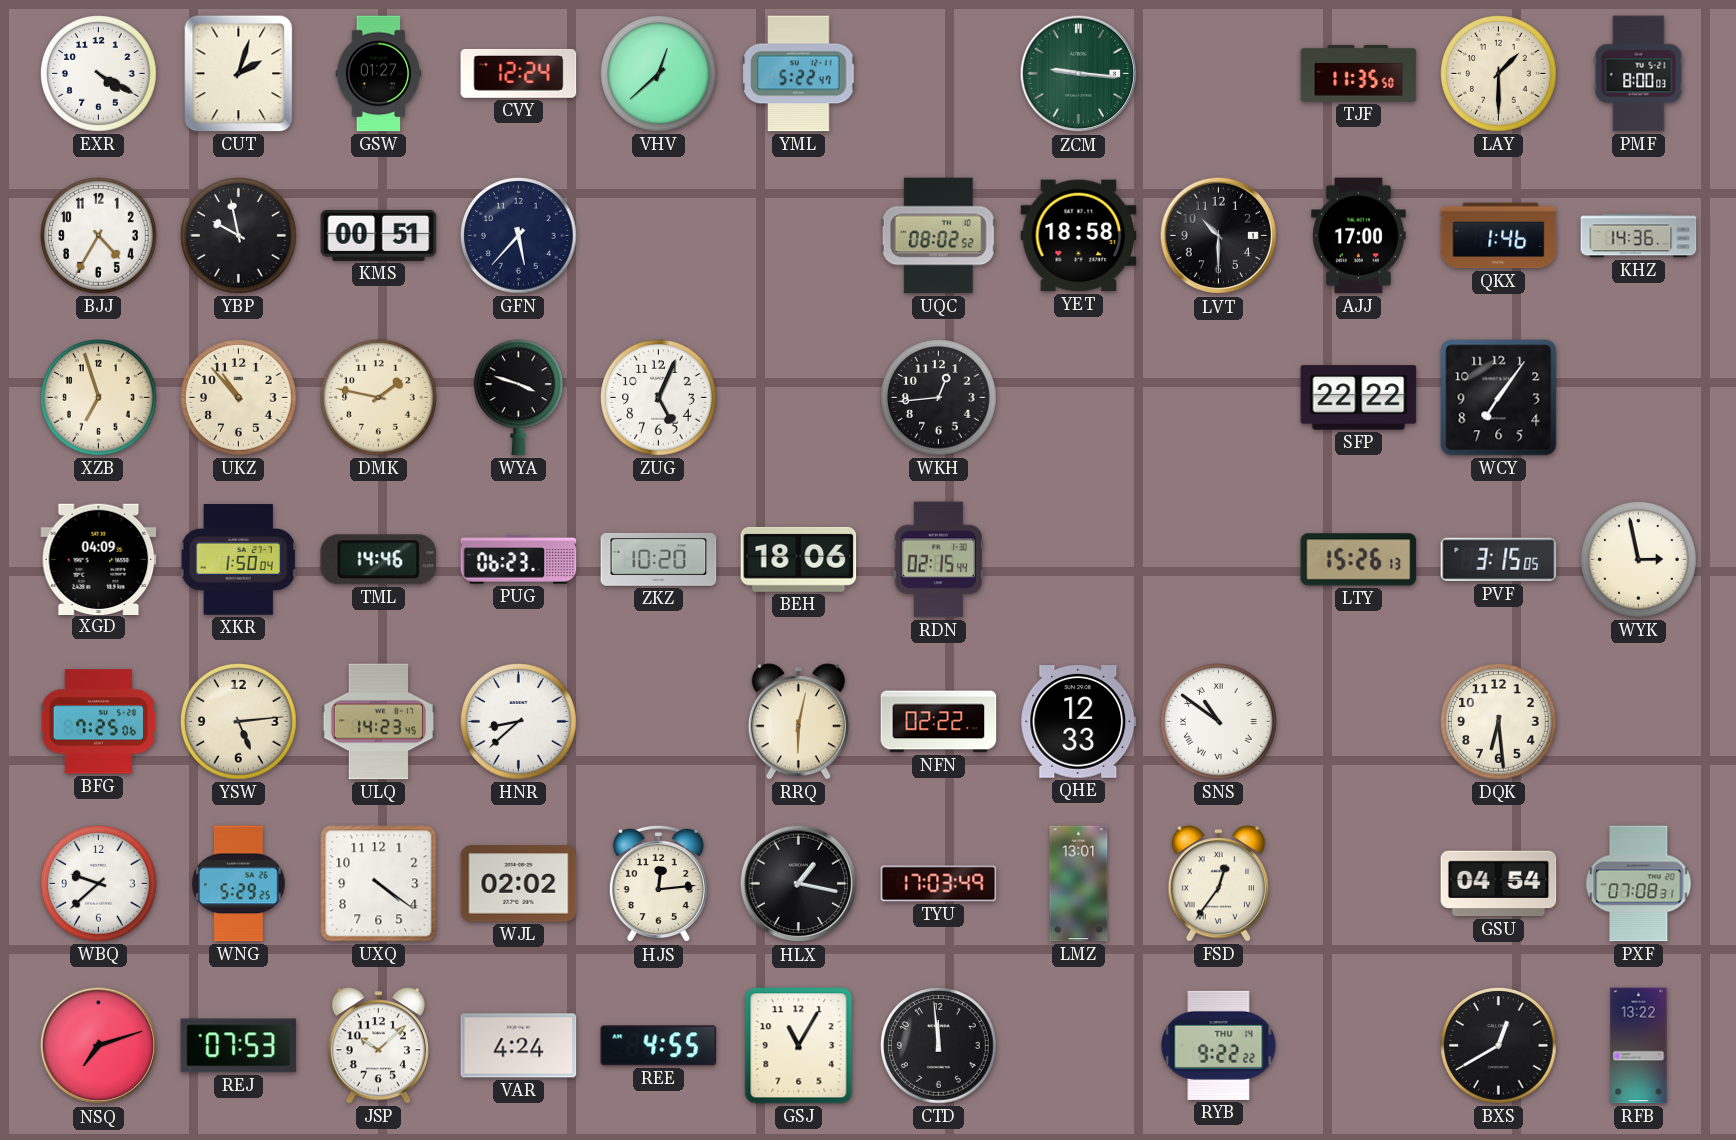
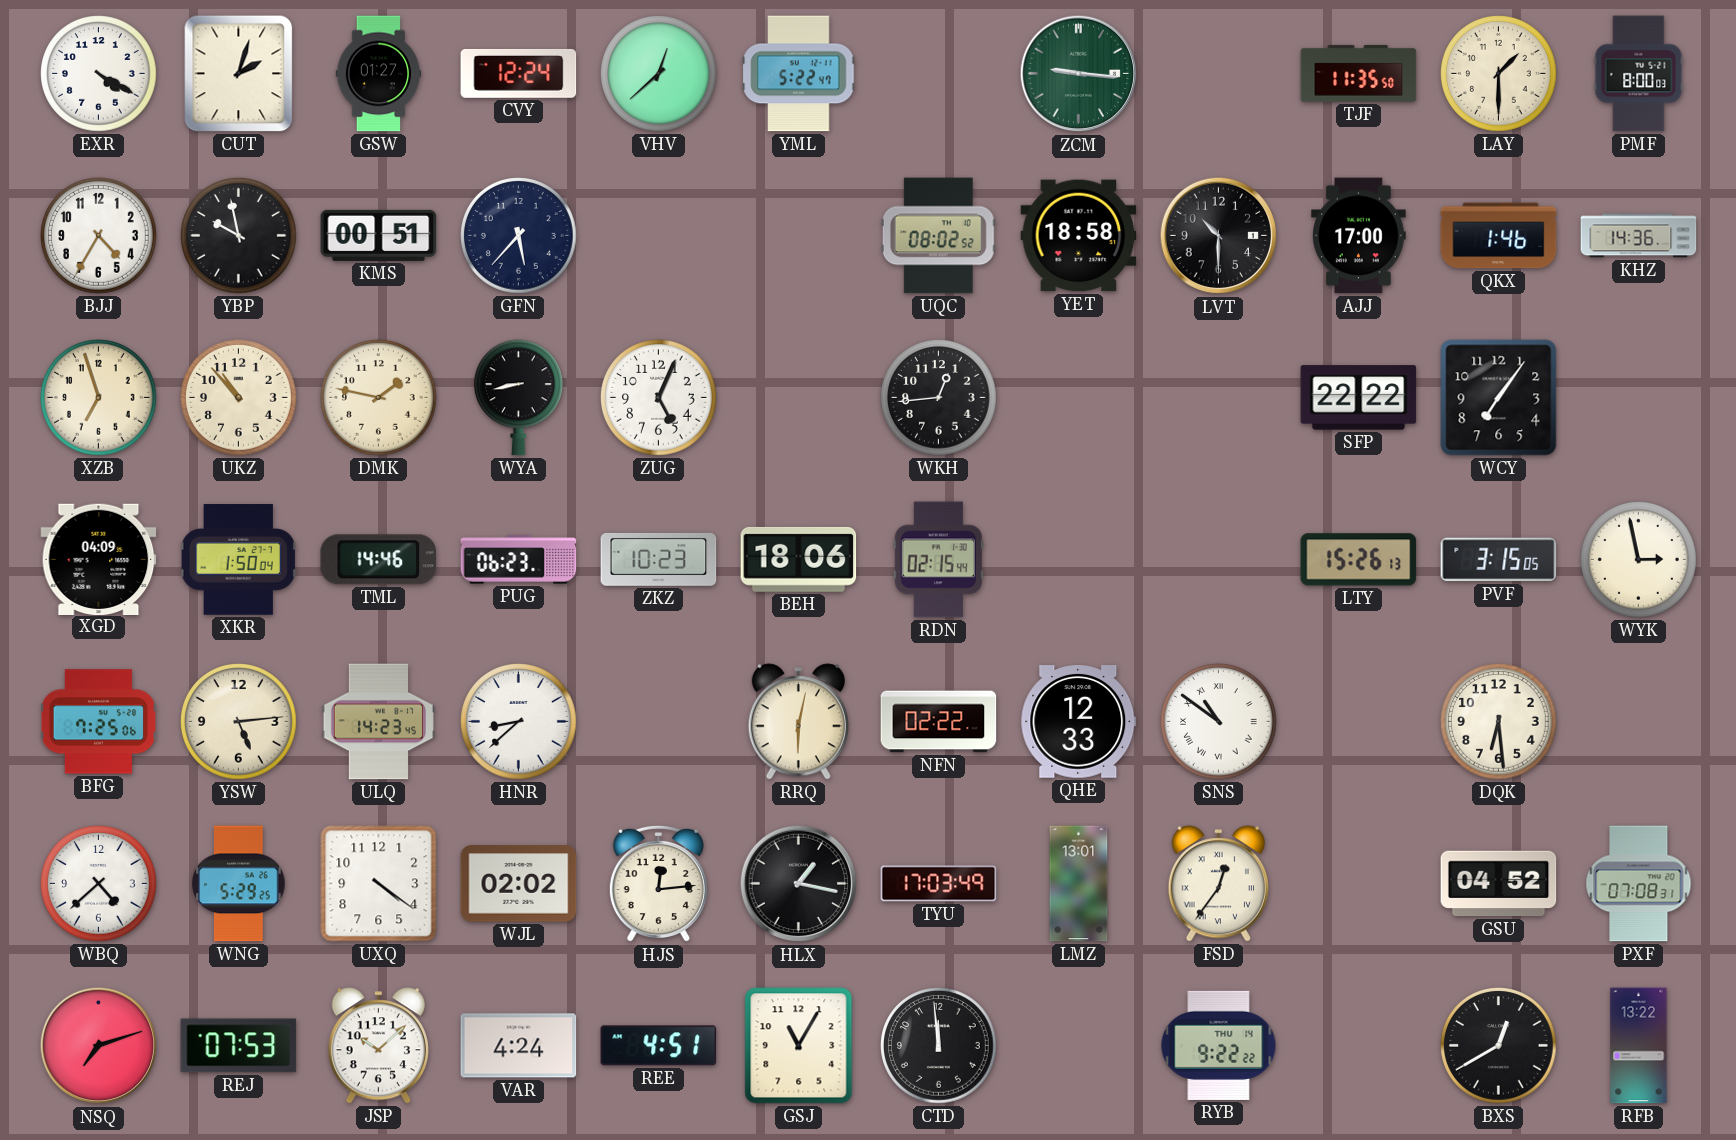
WYA: 3:48 -> 8:43 (519, 398)
ZKZ: 10:20 -> 10:23 (659, 559)
WBQ: 9:38 -> 4:38 (99, 884)
GSU: 04:54 -> 04:52 (1499, 884)
REE: 4:55 -> 4:51 (659, 1046)
